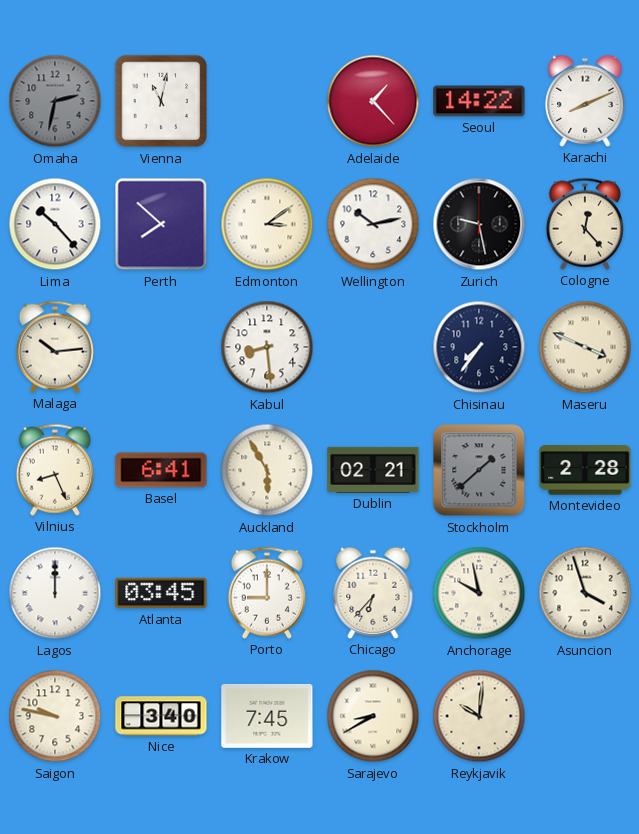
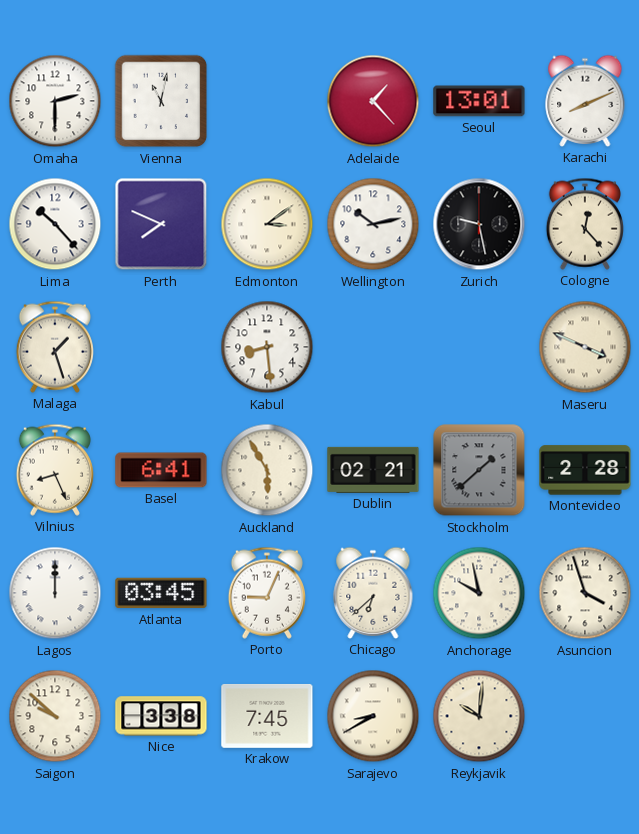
Omaha: 2:32 -> 2:30 (55, 101)
Omaha dial: grey -> white (55, 101)
Seoul: 14:22 -> 13:01 (479, 101)
Perth: 7:52 -> 7:49 (161, 224)
Malaga: 10:14 -> 1:27 (55, 347)
Chisinau: 7:36 -> none (479, 347)
Porto: 9:00 -> 9:04 (267, 593)
Chicago: 6:37 -> 6:38 (373, 593)
Saigon: 9:47 -> 9:52 (55, 716)
Nice: 3:40 -> 3:38 (161, 716)
